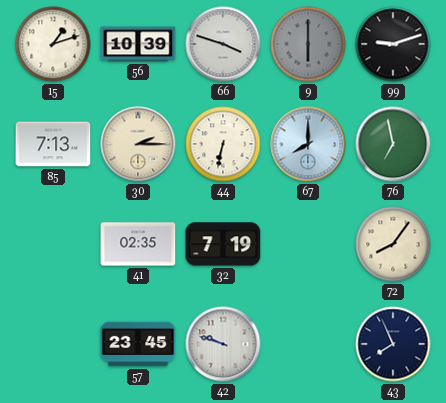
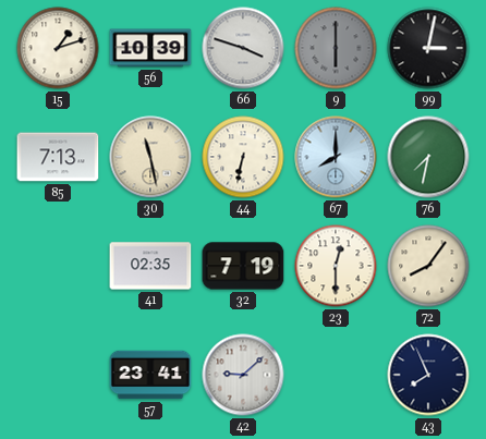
99: 9:12 -> 3:02 (428, 48)
30: 2:15 -> 11:28 (150, 157)
76: 6:58 -> 7:32 (428, 157)
23: none -> 12:30 (336, 266)
57: 23:45 -> 23:41 (150, 375)
42: 9:48 -> 9:08 (243, 375)
